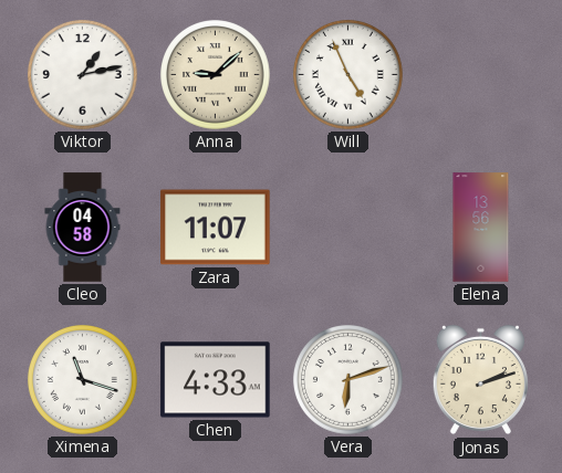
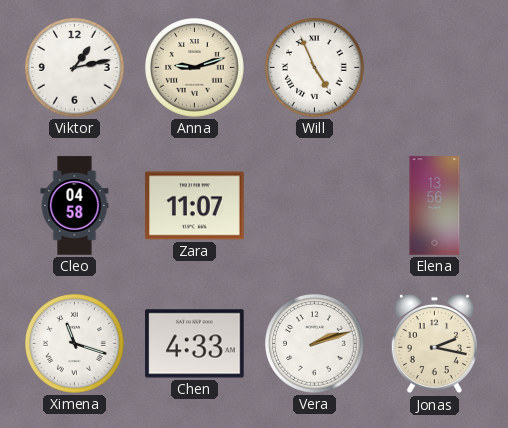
Anna: 9:08 -> 9:12 (195, 68)
Vera: 6:12 -> 2:12 (315, 344)
Jonas: 2:12 -> 2:17 (434, 344)
